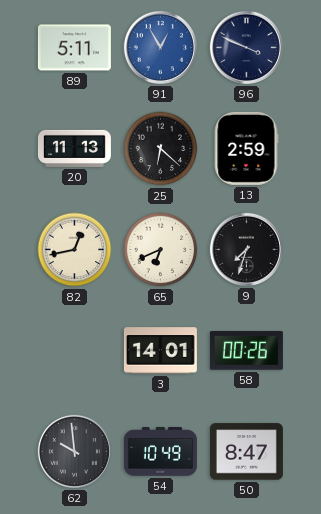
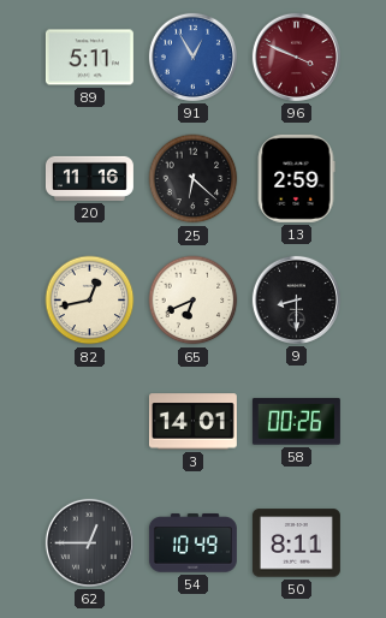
96 dial: navy -> burgundy (296, 57)
20: 11:13 -> 11:16 (89, 178)
9: 7:33 -> 8:30 (296, 299)
62: 9:59 -> 12:45 (89, 542)
50: 8:47 -> 8:11 (296, 543)
